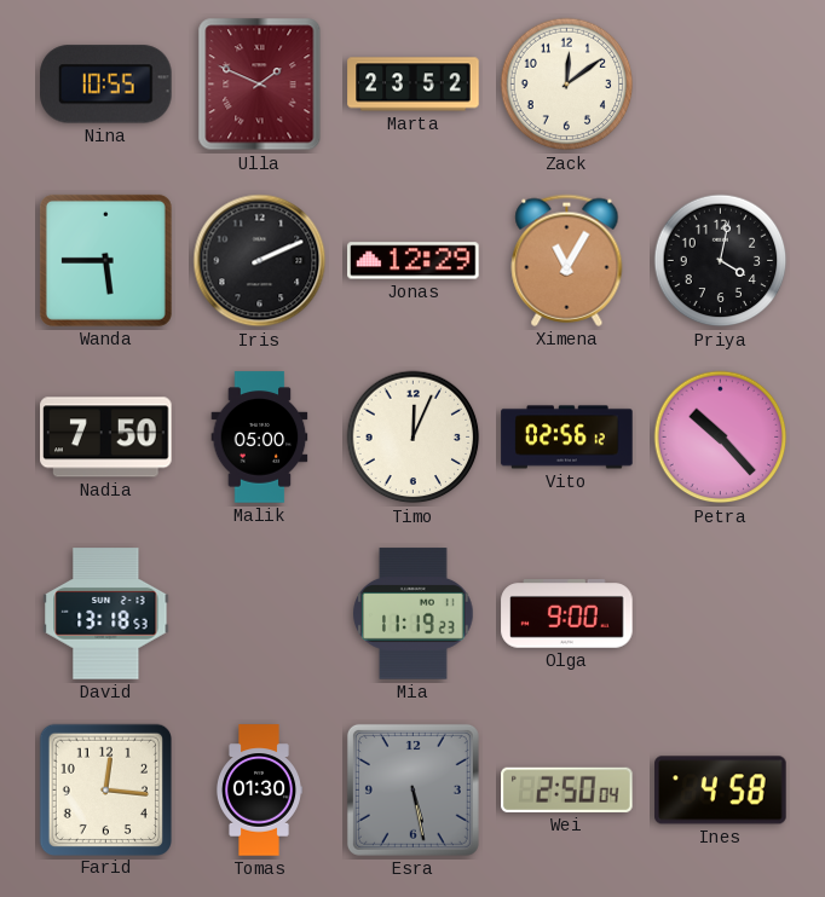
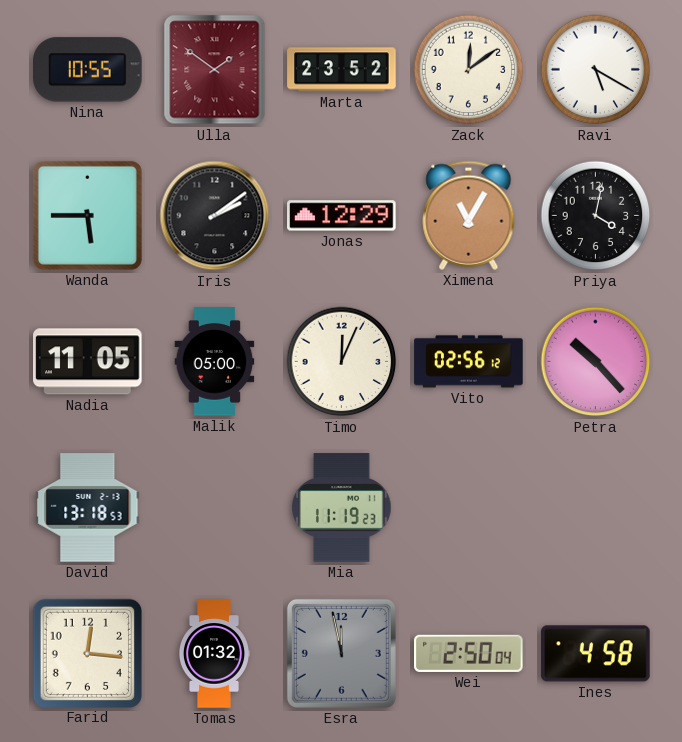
Ulla: 1:49 -> 1:51 (215, 70)
Ravi: none -> 5:20 (596, 70)
Iris: 2:11 -> 2:09 (215, 216)
Nadia: 7:50 -> 11:05 (88, 362)
Olga: 9:00 -> none (567, 614)
Tomas: 01:30 -> 01:32 (213, 654)
Esra: 5:28 -> 11:58 (341, 653)
